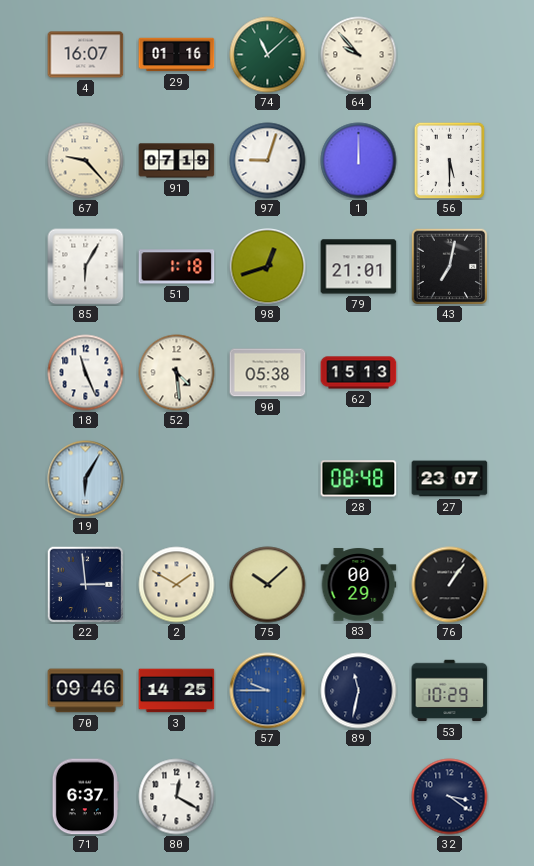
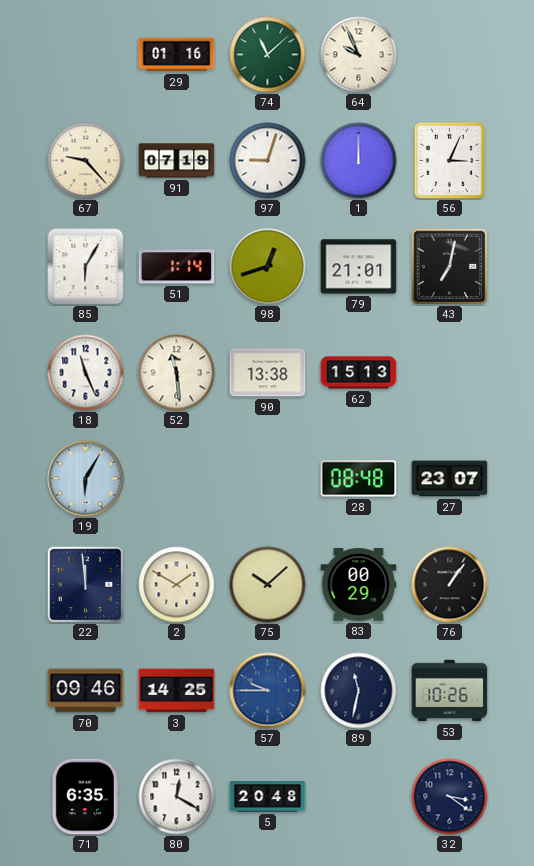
4: 16:07 -> none (86, 55)
64: 9:53 -> 9:56 (359, 55)
56: 5:30 -> 3:04 (450, 160)
51: 1:18 -> 1:14 (177, 267)
52: 4:29 -> 11:29 (177, 373)
90: 05:38 -> 13:38 (268, 373)
22: 2:59 -> 11:59 (85, 584)
53: 10:29 -> 10:26 (450, 691)
71: 6:37 -> 6:35 (85, 797)
5: none -> 20:48 (268, 797)
